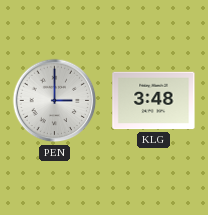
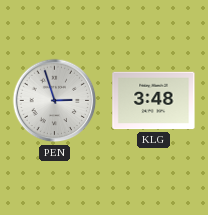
PEN: 3:00 -> 2:57 (55, 101)
